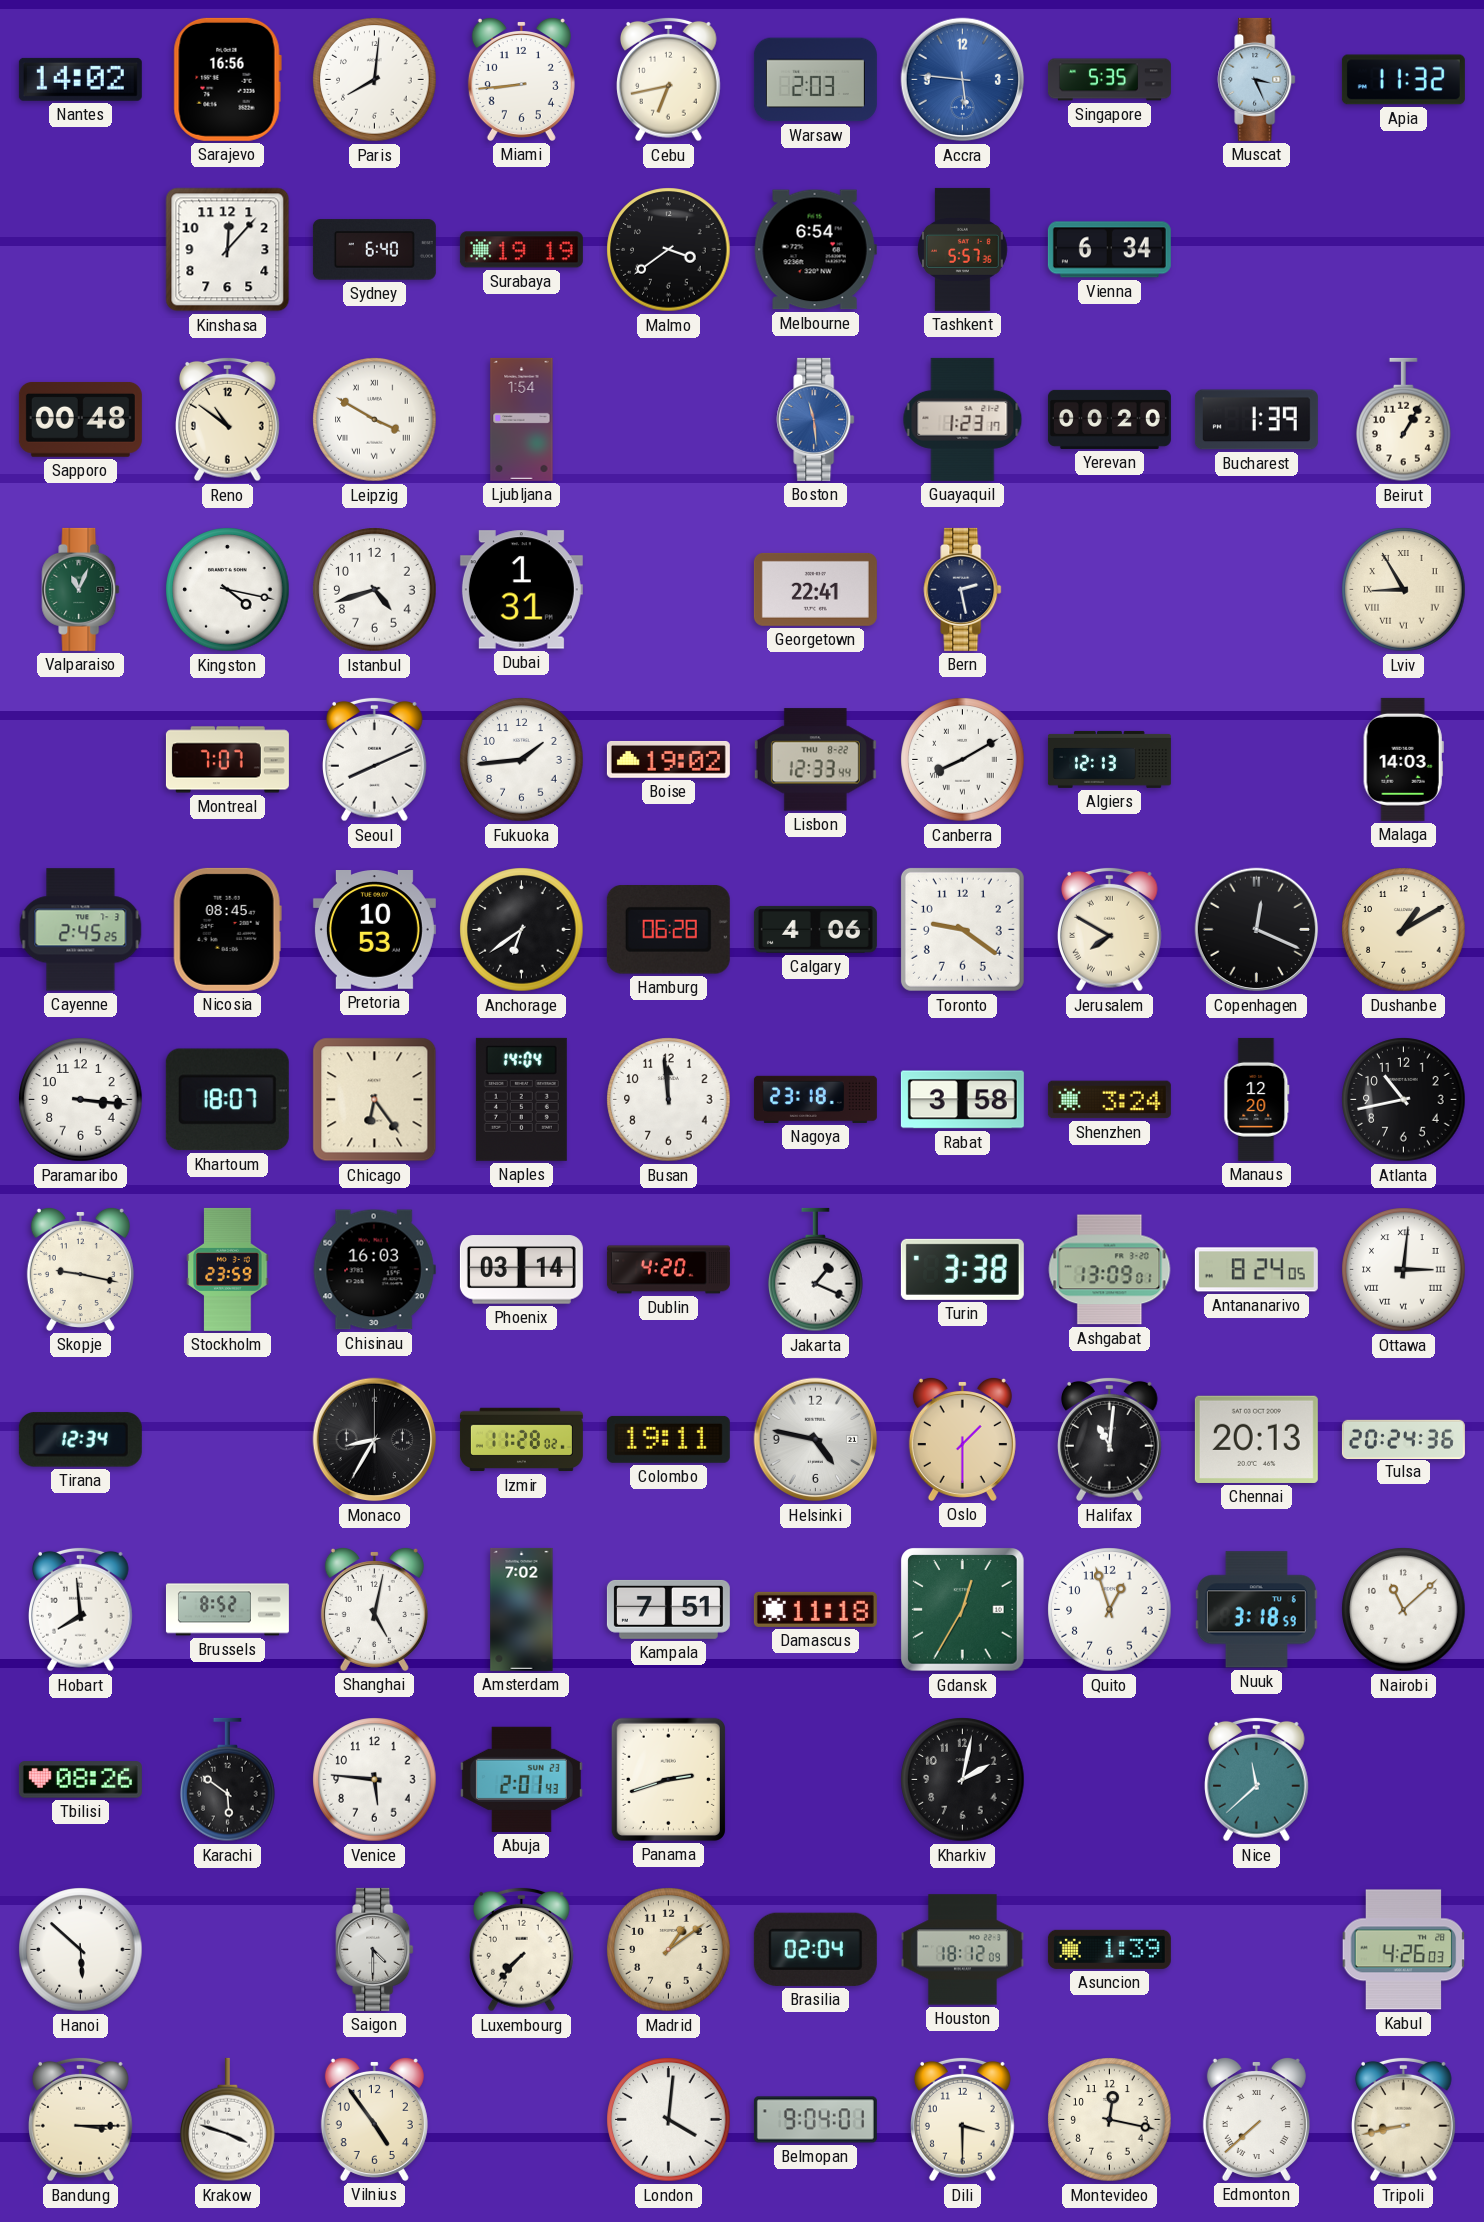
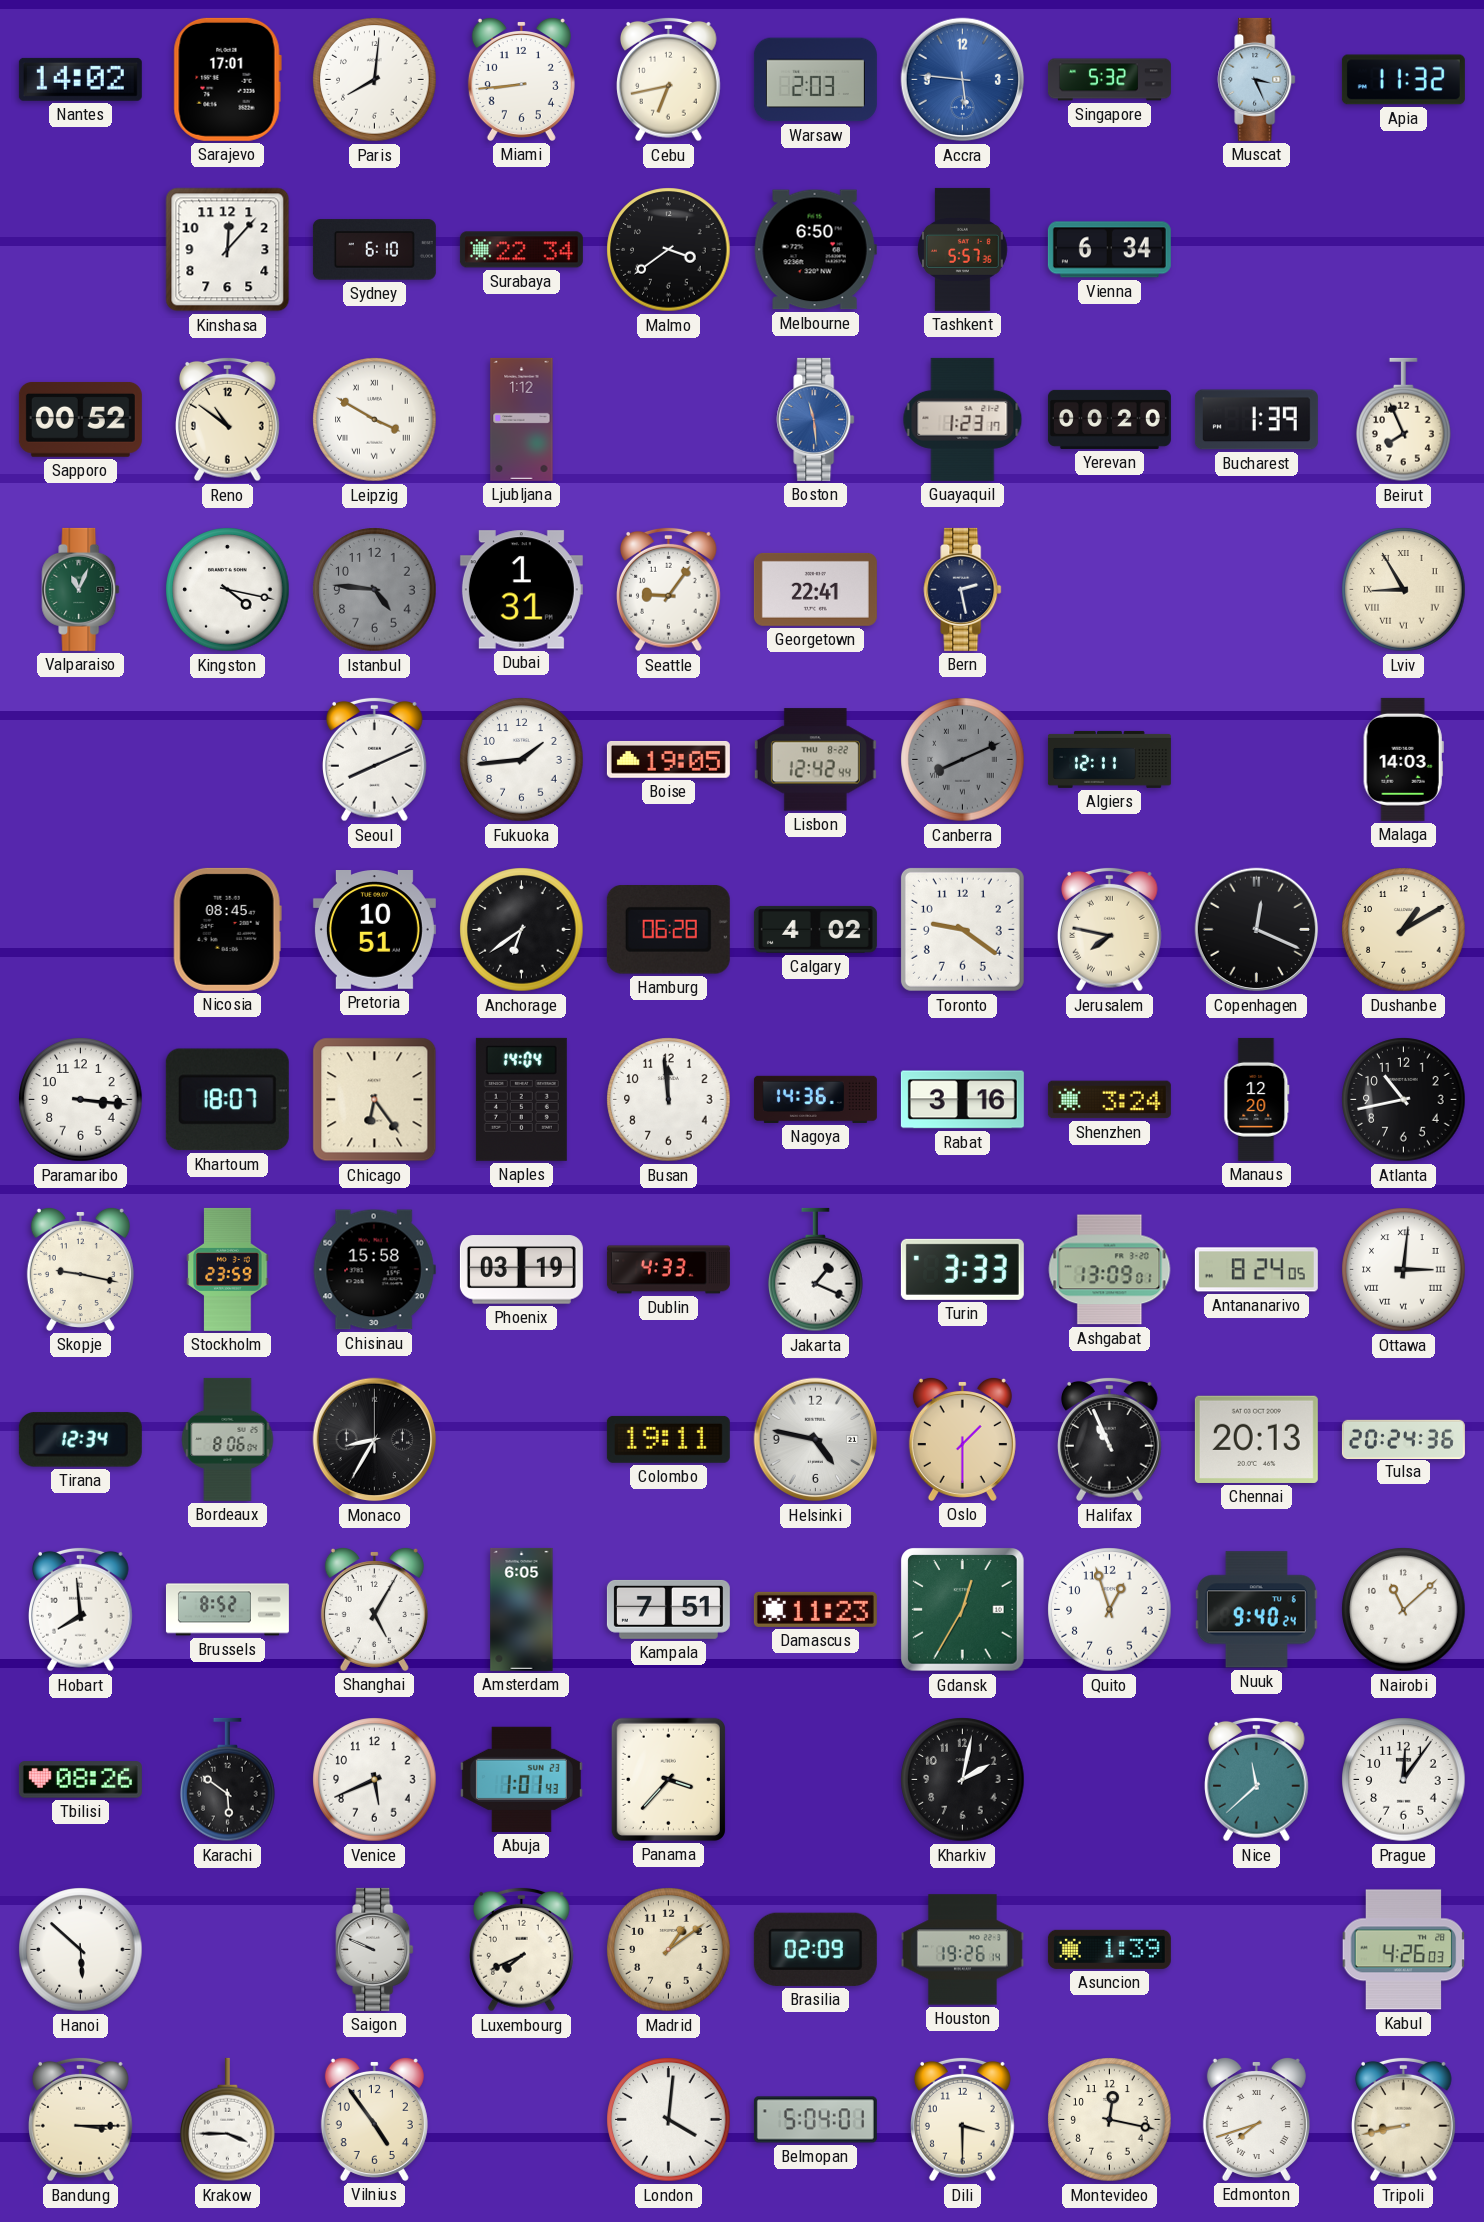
Sarajevo: 16:56 -> 17:01 (227, 79)
Singapore: 5:35 -> 5:32 (1109, 80)
Sydney: 6:40 -> 6:10 (374, 250)
Surabaya: 19:19 -> 22:34 (521, 250)
Melbourne: 6:54 -> 6:50 (815, 250)
Sapporo: 00:48 -> 00:52 (80, 419)
Ljubljana: 1:54 -> 1:12 (522, 419)
Beirut: 1:05 -> 7:56 (1404, 420)
Istanbul: 4:42 -> 4:46 (375, 590)
Istanbul dial: white -> grey (375, 590)
Seattle: none -> 9:06 (669, 589)
Montreal: 7:07 -> none (227, 760)
Boise: 19:02 -> 19:05 (668, 759)
Lisbon: 12:33 -> 12:42 (815, 760)
Canberra: 8:10 -> 8:11 (963, 760)
Canberra dial: white -> grey (963, 760)
Algiers: 12:13 -> 12:11 (1109, 759)
Cayenne: 2:45 -> none (81, 930)
Pretoria: 10:53 -> 10:51 (374, 930)
Calgary: 4:06 -> 4:02 (815, 929)
Jerusalem: 7:50 -> 7:47 (1110, 929)
Nagoya: 23:18 -> 14:36 (815, 1099)
Rabat: 3:58 -> 3:16 (962, 1100)
Chisinau: 16:03 -> 15:58 (374, 1270)
Phoenix: 03:14 -> 03:19 (521, 1270)
Dublin: 4:20 -> 4:33 (668, 1270)
Turin: 3:38 -> 3:33 (962, 1269)
Bordeaux: none -> 8:06 (228, 1439)
Izmir: 11:28 -> none (521, 1440)
Halifax: 11:01 -> 10:56 (1110, 1439)
Shanghai: 5:02 -> 5:05 (374, 1609)
Amsterdam: 7:02 -> 6:05 (522, 1609)
Damascus: 11:18 -> 11:23 (815, 1609)
Nuuk: 3:18 -> 9:40 (1256, 1610)
Venice: 5:46 -> 5:41 (375, 1780)
Abuja: 2:01 -> 1:01 (521, 1779)
Panama: 2:42 -> 3:37 (668, 1779)
Prague: none -> 12:06 (1404, 1780)
Saigon: 4:30 -> 9:49 (375, 1949)
Luxembourg: 7:37 -> 7:41 (522, 1949)
Brasilia: 02:04 -> 02:09 (815, 1949)
Houston: 18:12 -> 19:26 (962, 1950)
Krakow: 3:48 -> 3:45 (228, 2120)
Belmopan: 9:04 -> 5:04 (815, 2120)
Edmonton: 7:38 -> 7:42 (1256, 2119)
